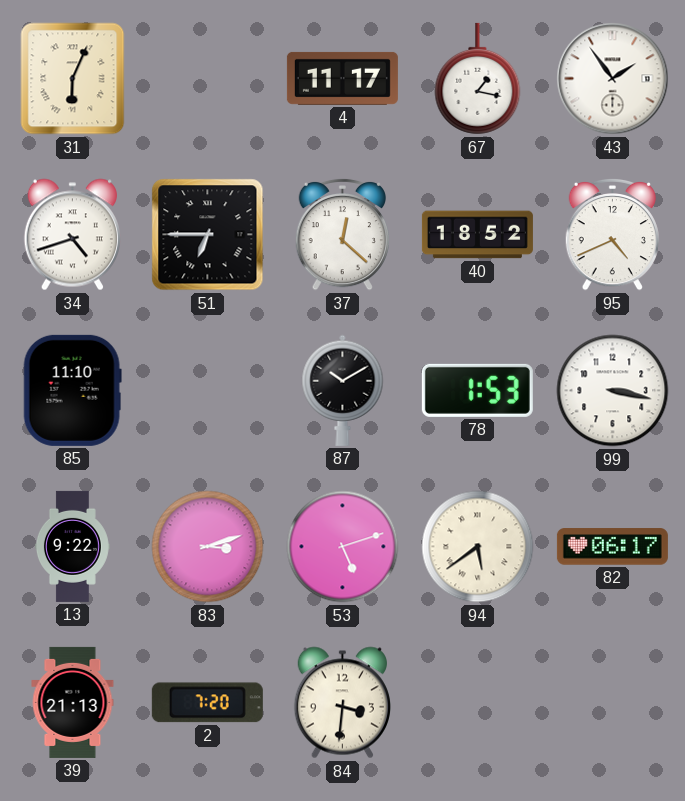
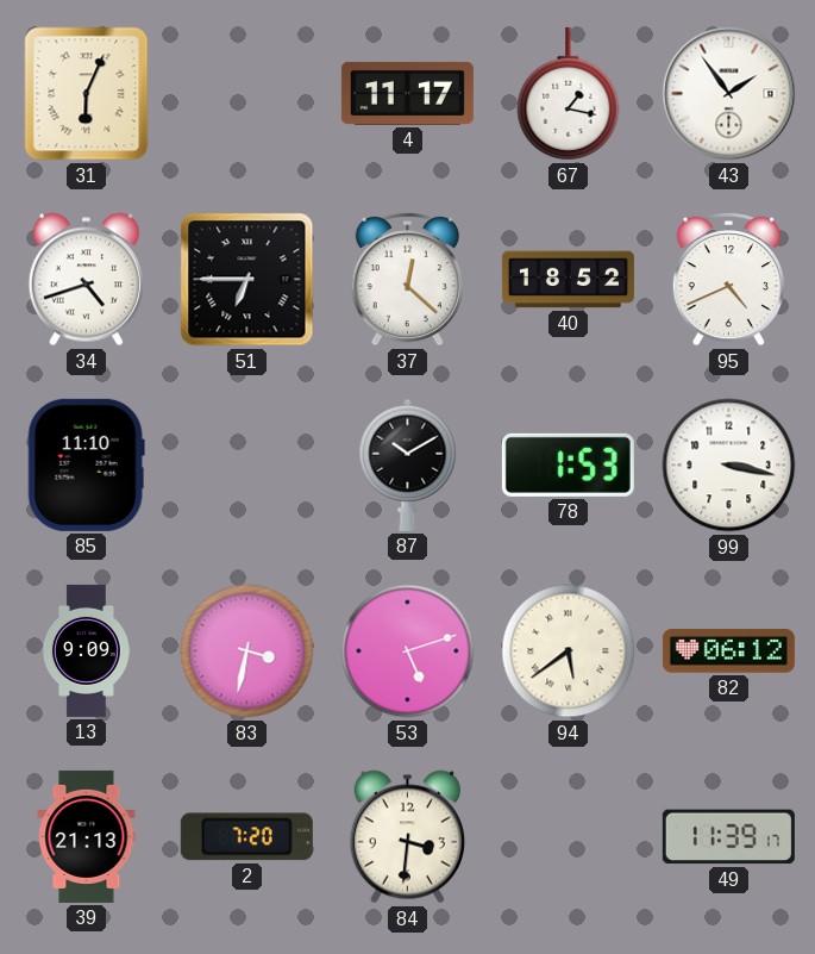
13: 9:22 -> 9:09 (86, 650)
83: 3:12 -> 3:32 (247, 651)
82: 06:17 -> 06:12 (728, 651)
49: none -> 11:39 (728, 837)
